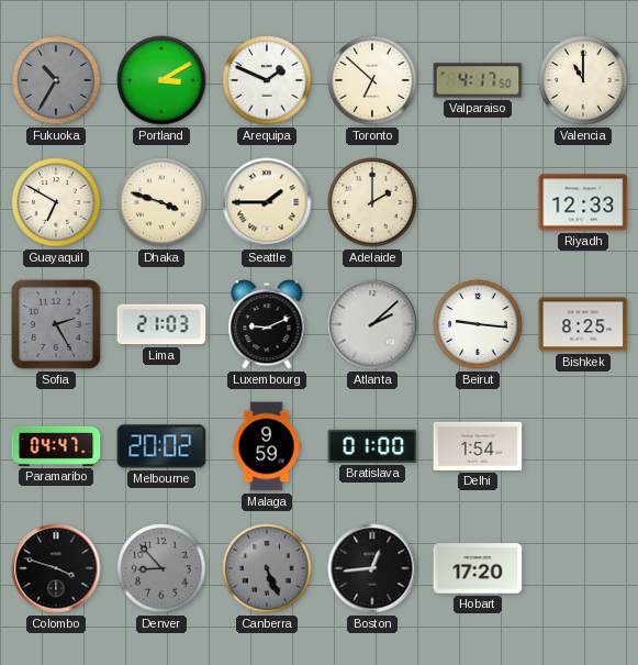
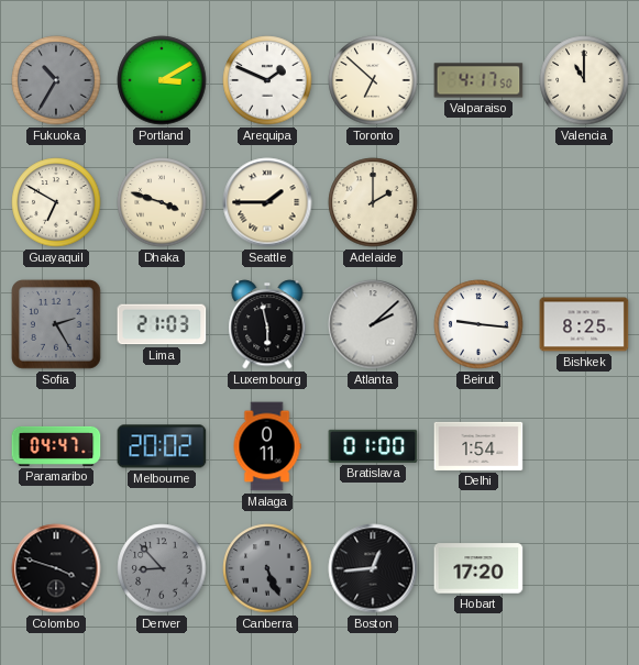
Riyadh: 12:33 -> none (583, 202)
Luxembourg: 9:11 -> 5:58 (267, 324)
Malaga: 9:59 -> 0:11 (267, 446)
